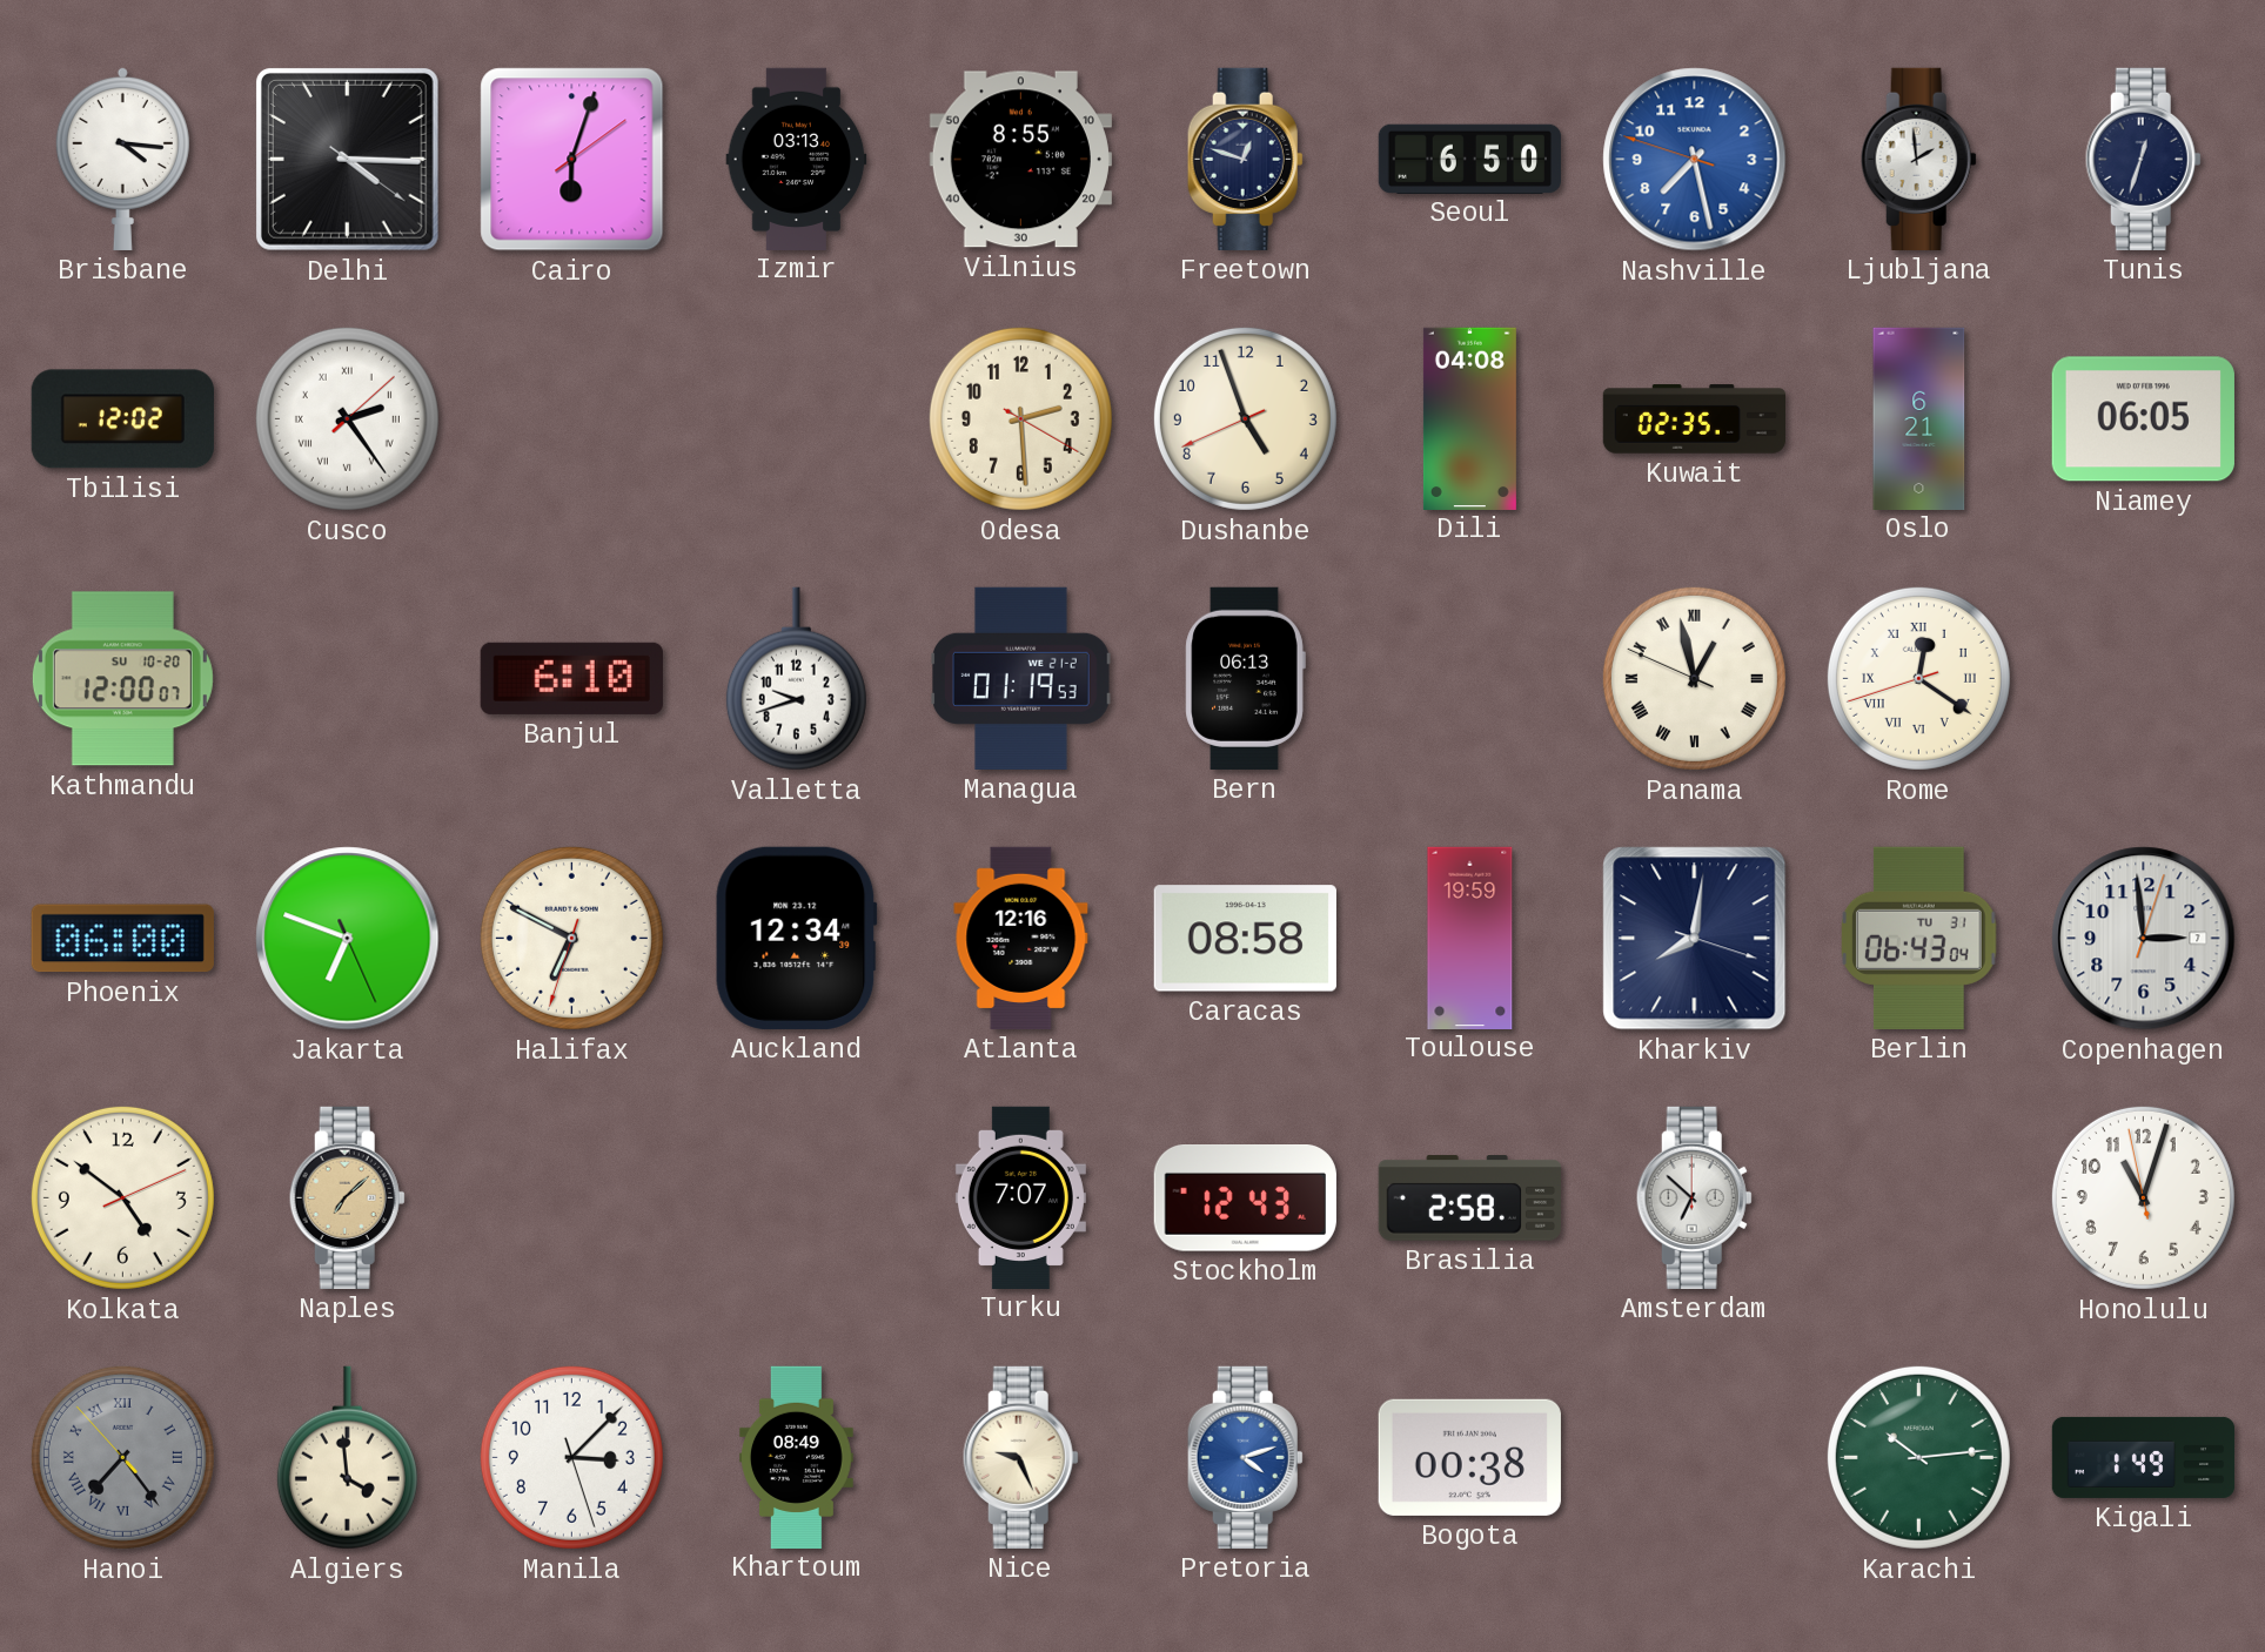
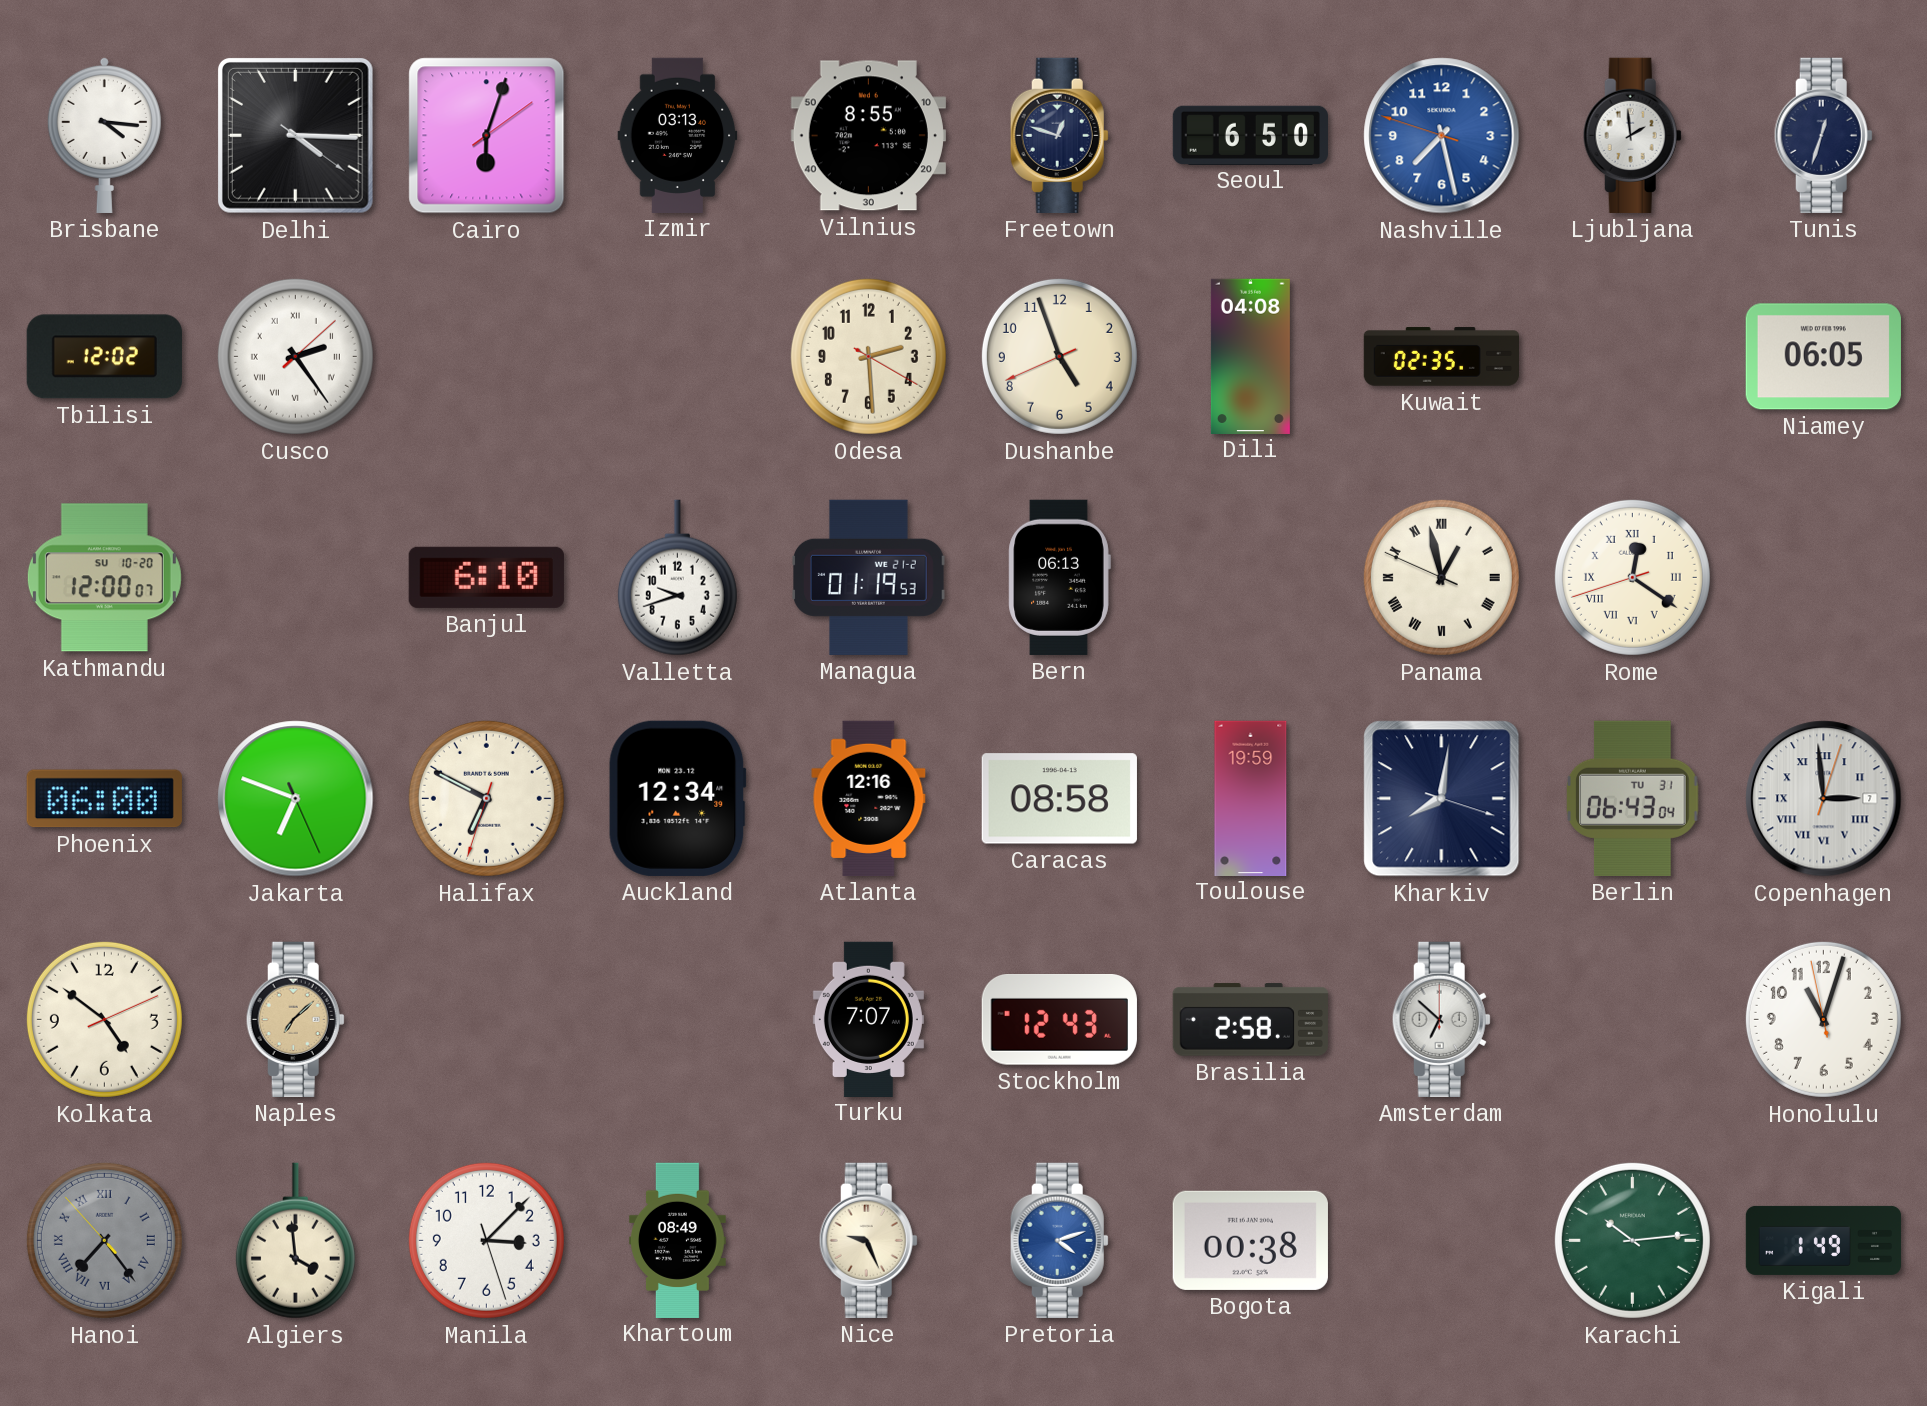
Oslo: 6:21 -> none (1919, 418)
Copenhagen numerals: Arabic -> Roman (1824, 799)
